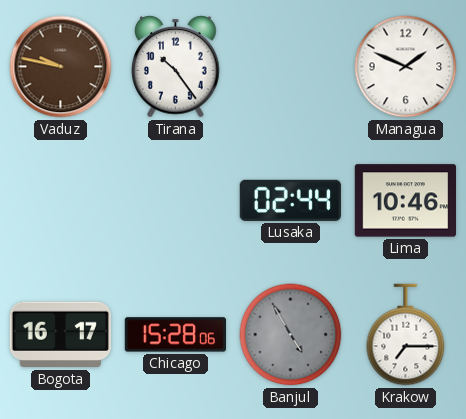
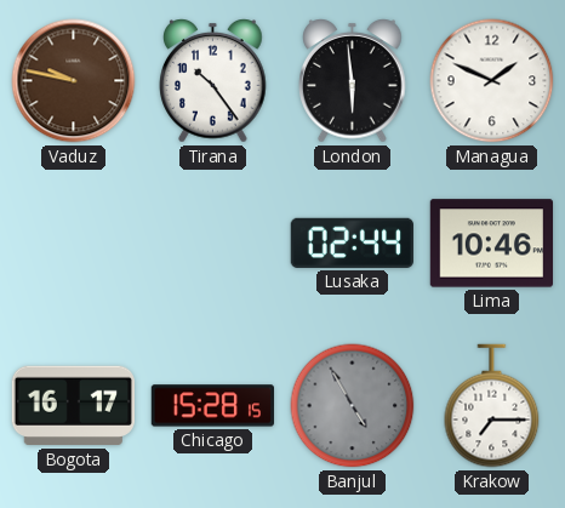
London: none -> 5:59 (353, 81)
Chicago: 15:28:06 -> 15:28:15 (212, 406)
